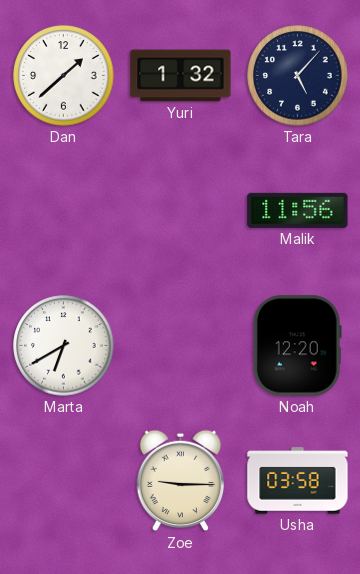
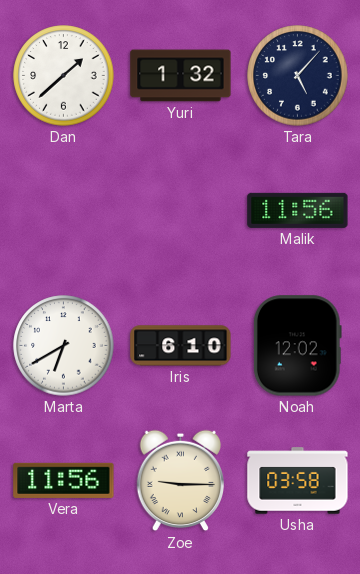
Iris: none -> 6:10 (181, 346)
Noah: 12:20 -> 12:02 (297, 346)
Vera: none -> 11:56 (64, 480)
